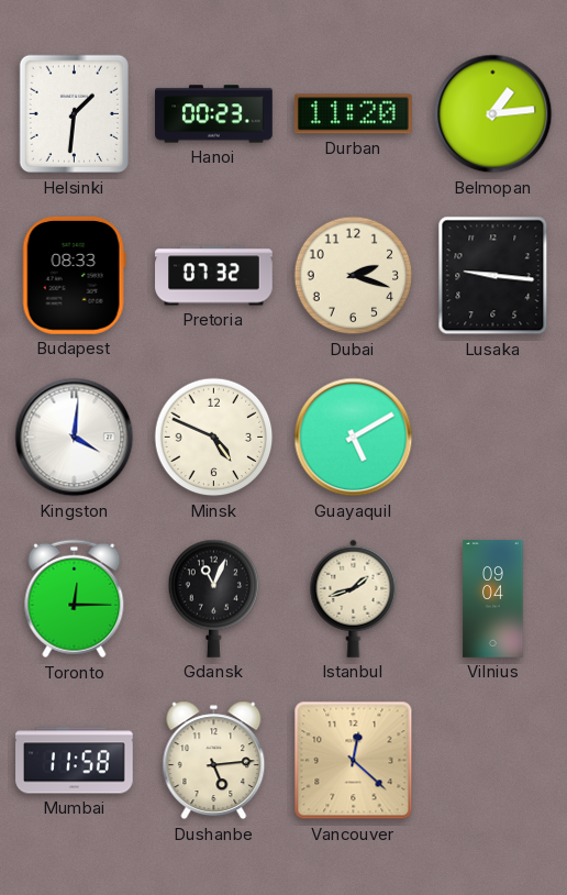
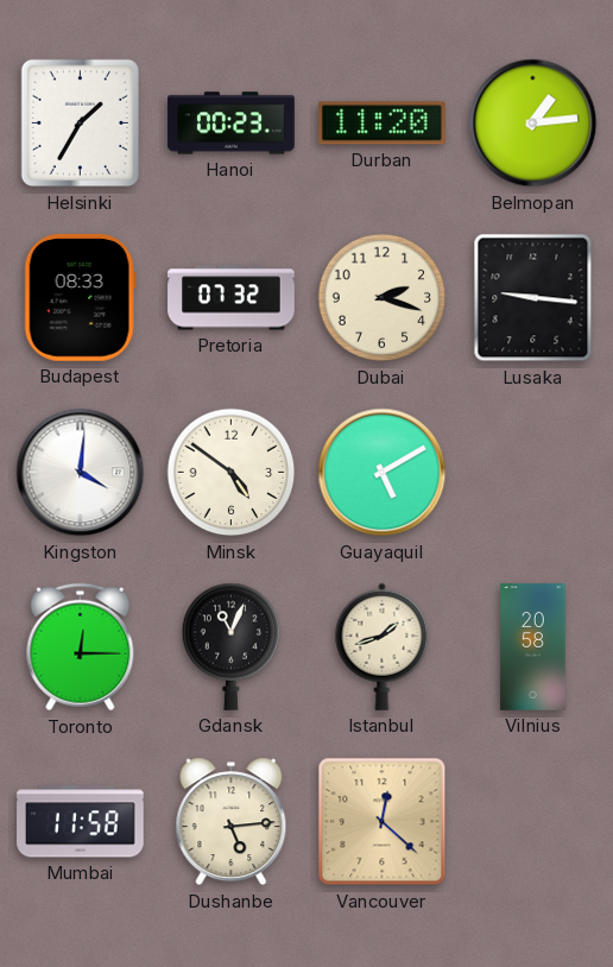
Helsinki: 1:31 -> 1:35 (81, 124)
Minsk: 4:49 -> 4:51 (232, 473)
Vilnius: 09:04 -> 20:58 (533, 647)
